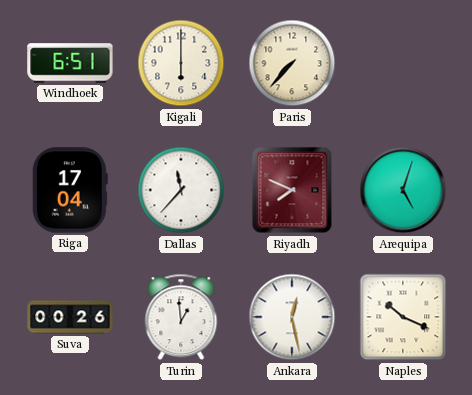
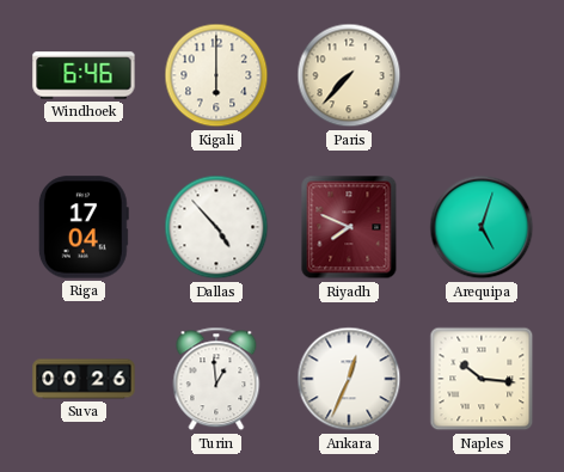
Windhoek: 6:51 -> 6:46 (84, 75)
Dallas: 11:37 -> 4:53 (216, 227)
Ankara: 12:28 -> 12:34 (349, 379)
Naples: 10:19 -> 10:16 (482, 379)
